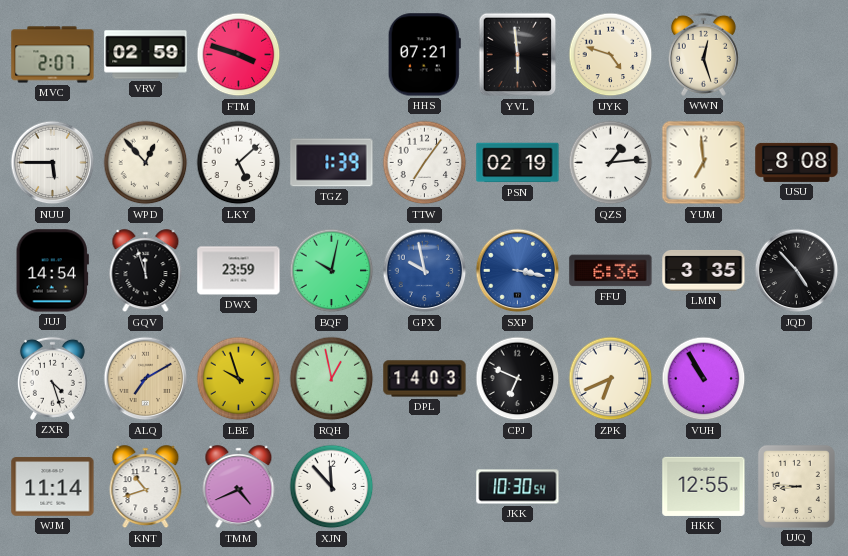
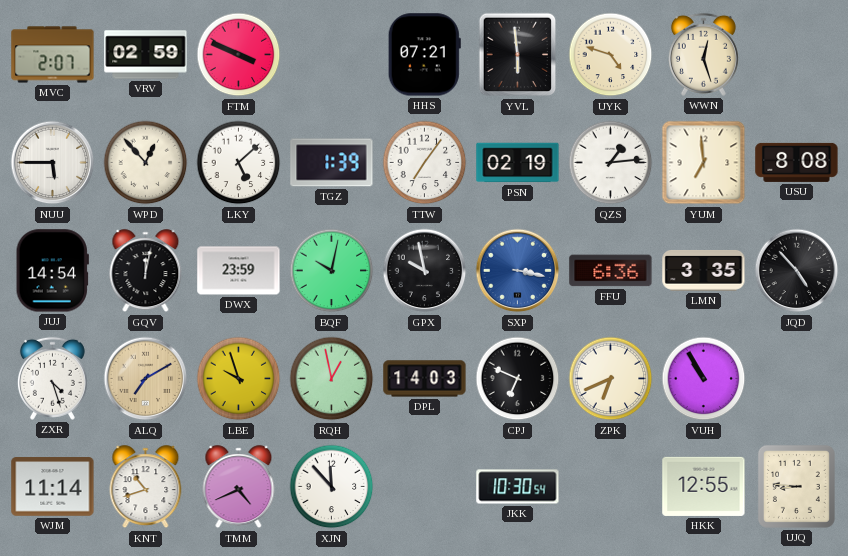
FTM: 3:48 -> 3:49 (239, 55)
GQV: 11:57 -> 12:02 (146, 271)
GPX dial: blue -> black (425, 271)
